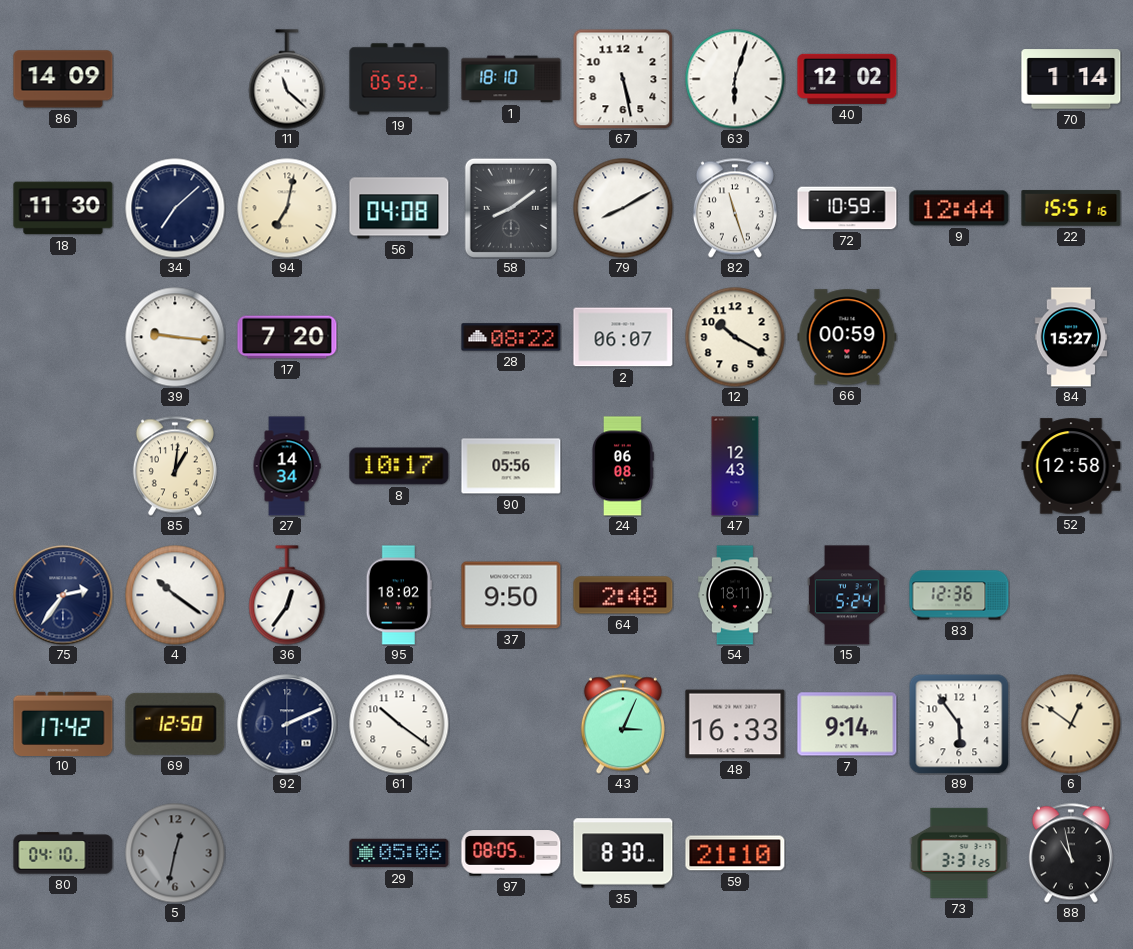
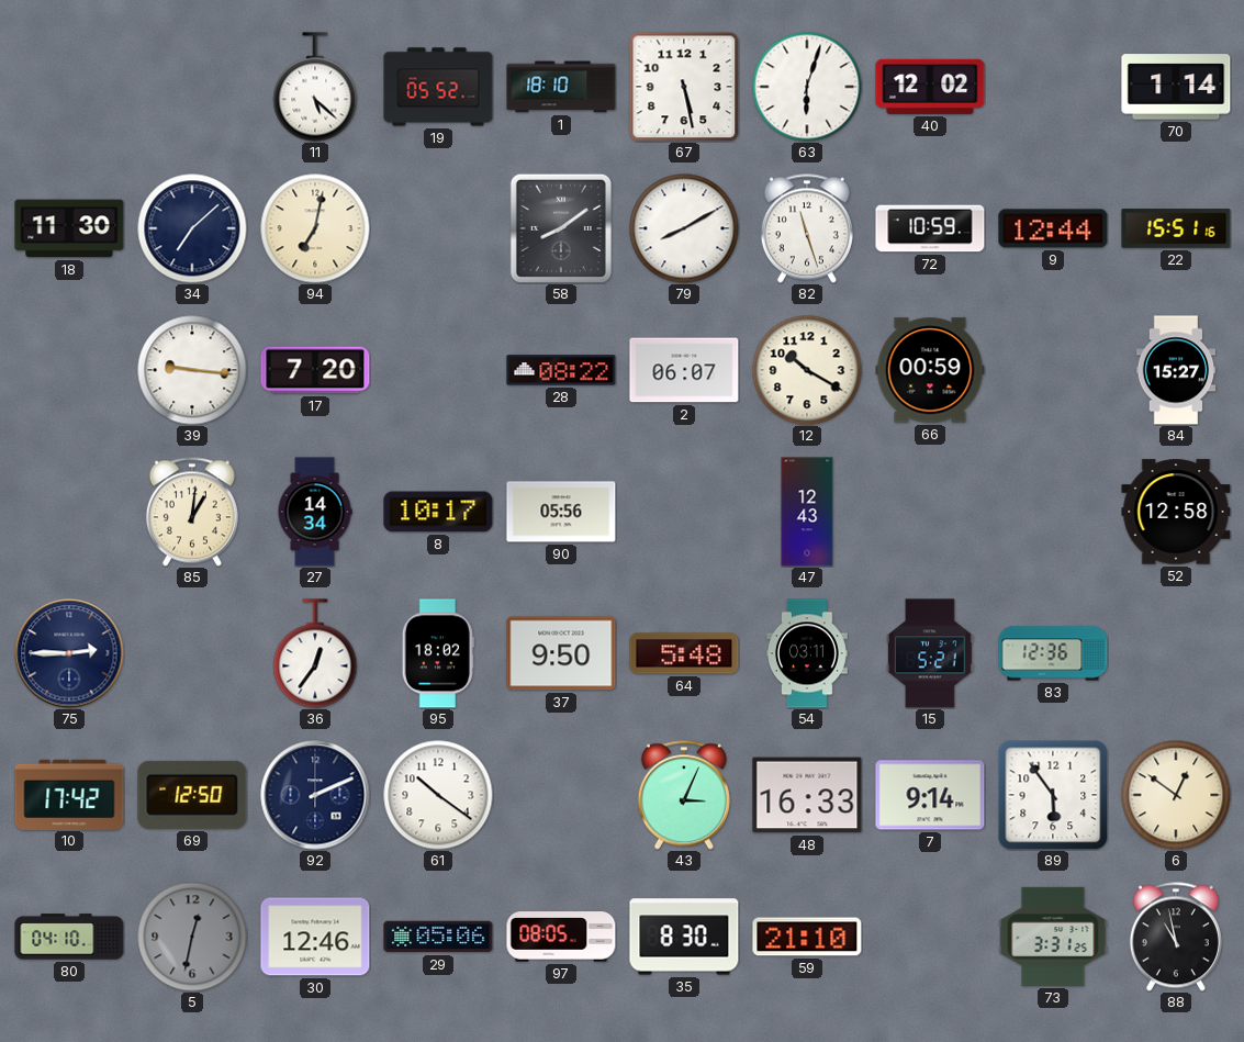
86: 14:09 -> none (63, 79)
11: 11:22 -> 5:22 (315, 87)
56: 04:08 -> none (399, 208)
24: 06:08 -> none (623, 466)
75: 2:36 -> 2:45 (69, 653)
4: 10:21 -> none (175, 595)
64: 2:48 -> 5:48 (684, 653)
54: 18:11 -> 03:11 (808, 653)
15: 5:24 -> 5:21 (931, 653)
30: none -> 12:46 (315, 937)
